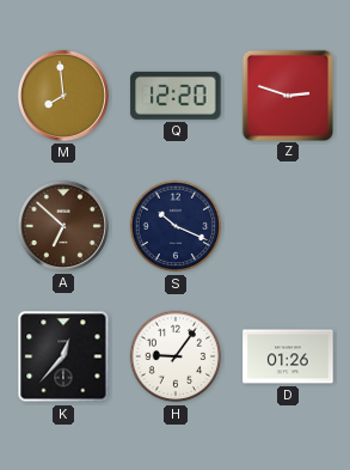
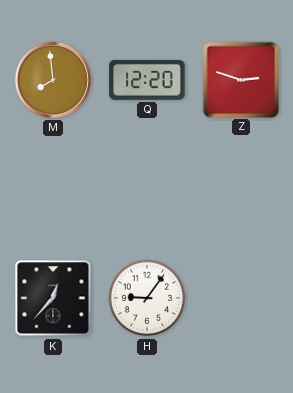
A: 6:52 -> none (63, 226)
S: 10:19 -> none (176, 226)
D: 01:26 -> none (288, 356)
